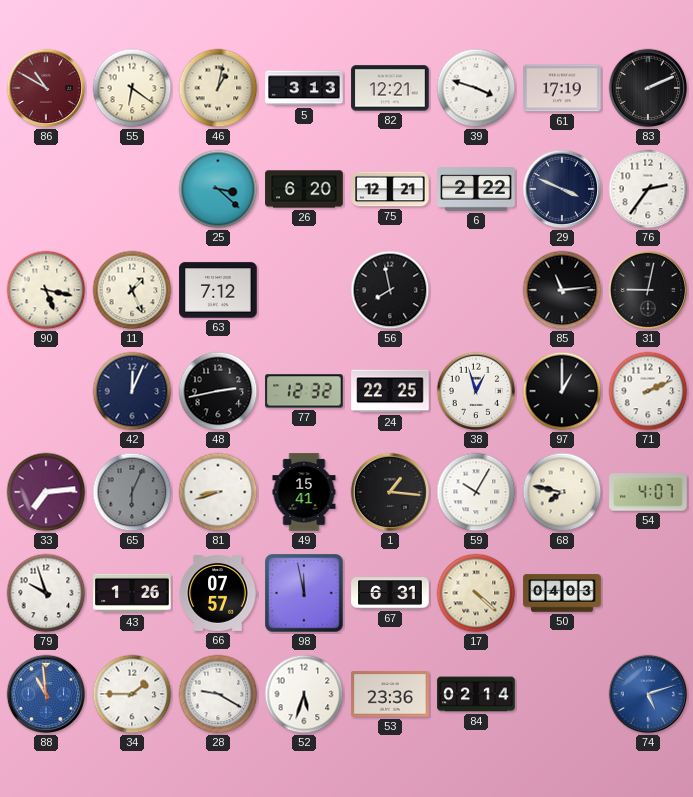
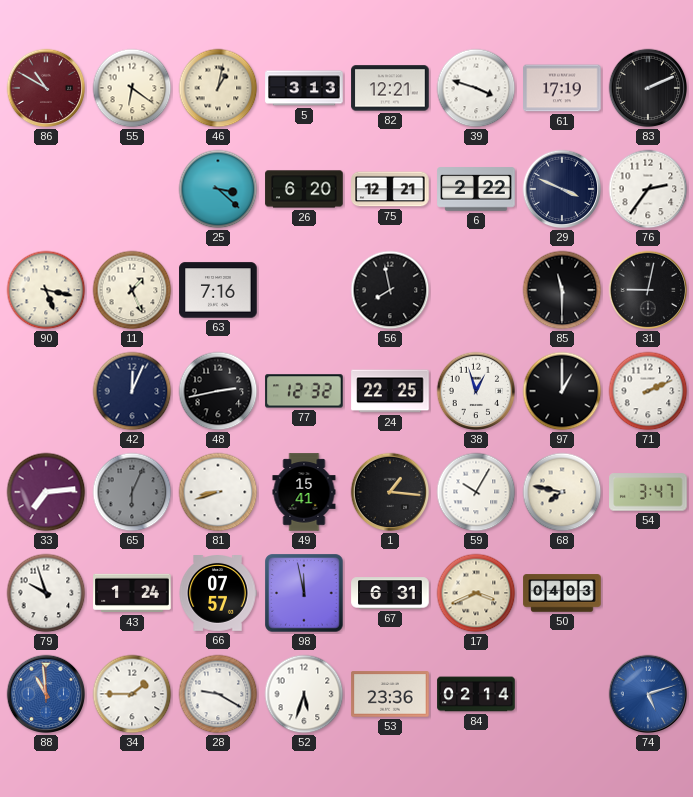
63: 7:12 -> 7:16 (218, 290)
85: 11:14 -> 11:30 (562, 290)
54: 4:07 -> 3:47 (648, 492)
43: 1:26 -> 1:24 (132, 593)
17: 4:22 -> 3:41 (476, 593)
